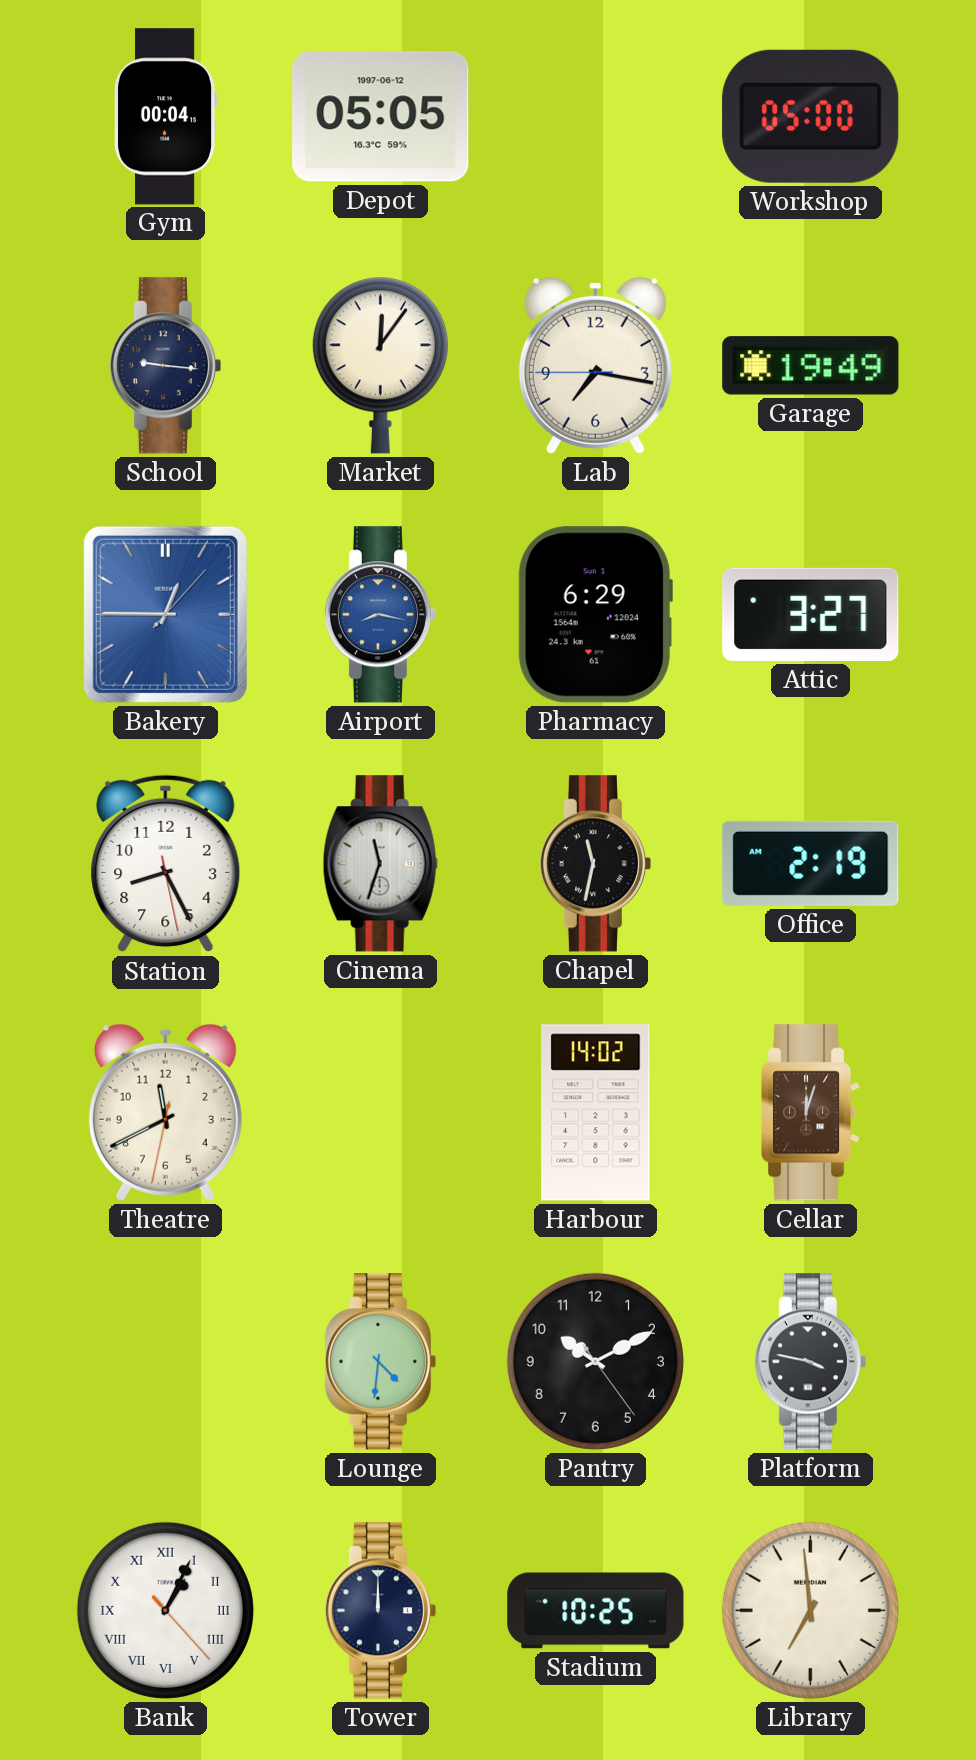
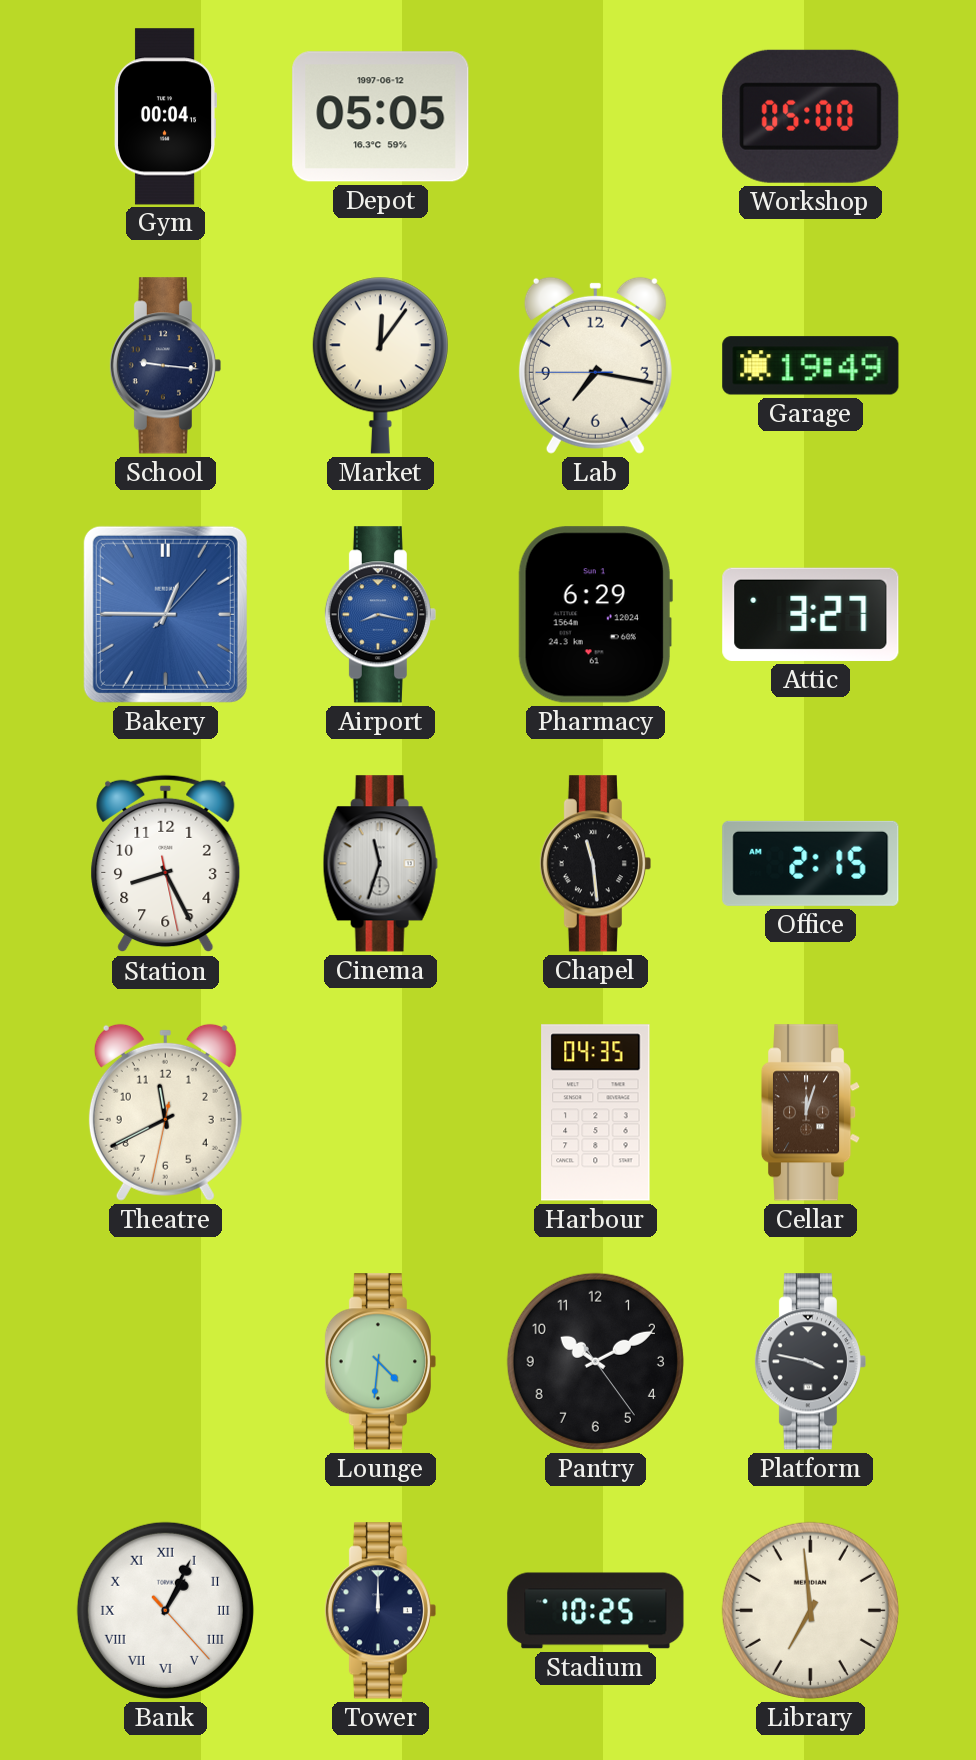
Chapel: 11:32 -> 11:29 (595, 864)
Office: 2:19 -> 2:15 (811, 863)
Harbour: 14:02 -> 04:35 (596, 1113)
